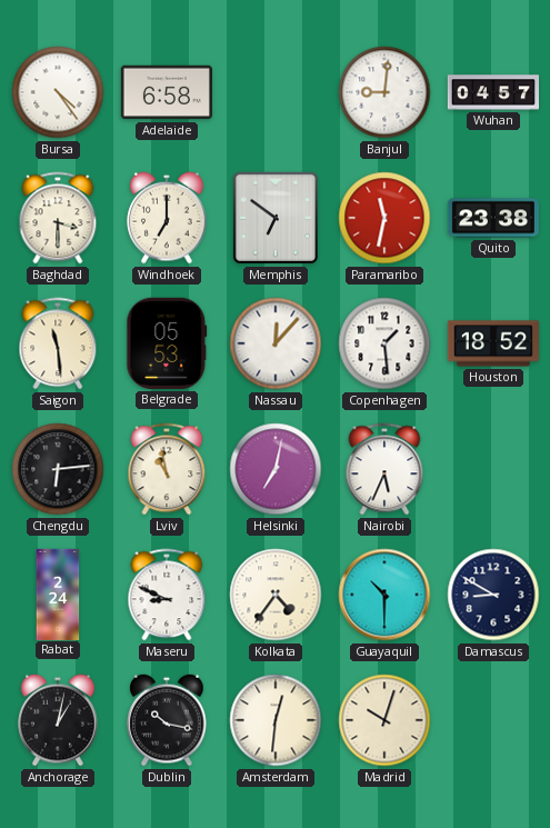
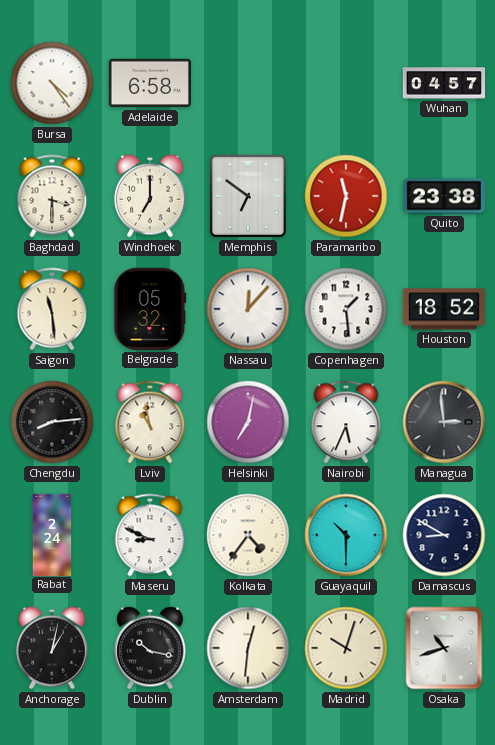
Banjul: 9:01 -> none (384, 92)
Belgrade: 05:53 -> 05:32 (150, 309)
Chengdu: 6:14 -> 8:14 (52, 422)
Managua: none -> 2:59 (444, 422)
Osaka: none -> 10:42 (444, 648)
